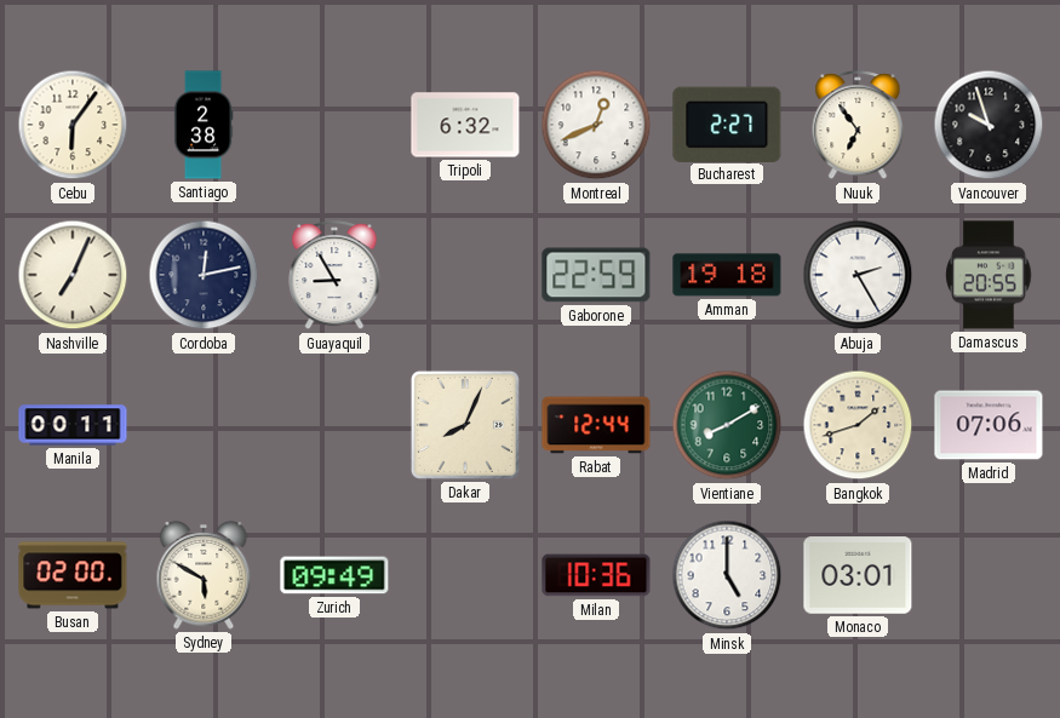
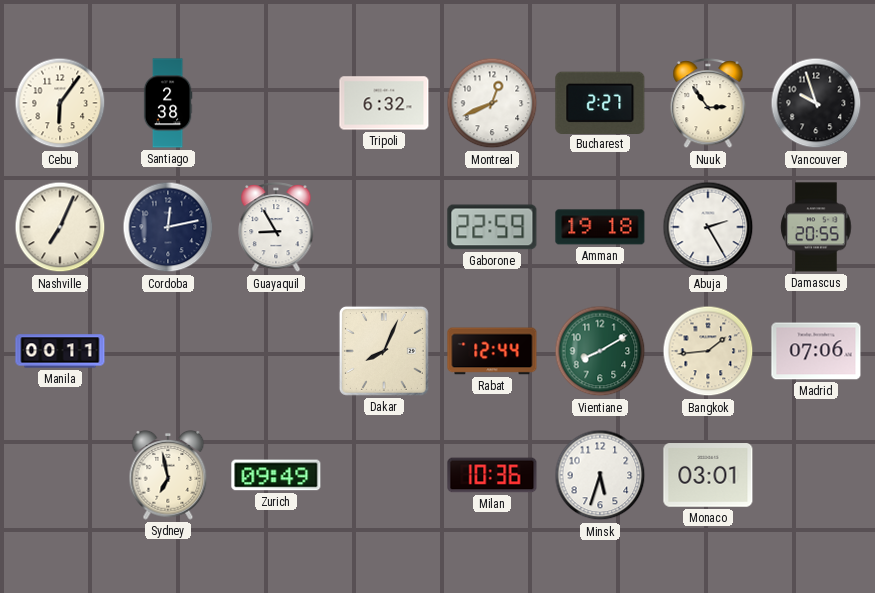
Nuuk: 6:54 -> 2:54 (708, 104)
Bangkok: 1:42 -> 1:44 (708, 351)
Busan: 02:00 -> none (73, 575)
Sydney: 5:50 -> 6:58 (168, 476)
Minsk: 5:00 -> 5:33 (600, 475)
